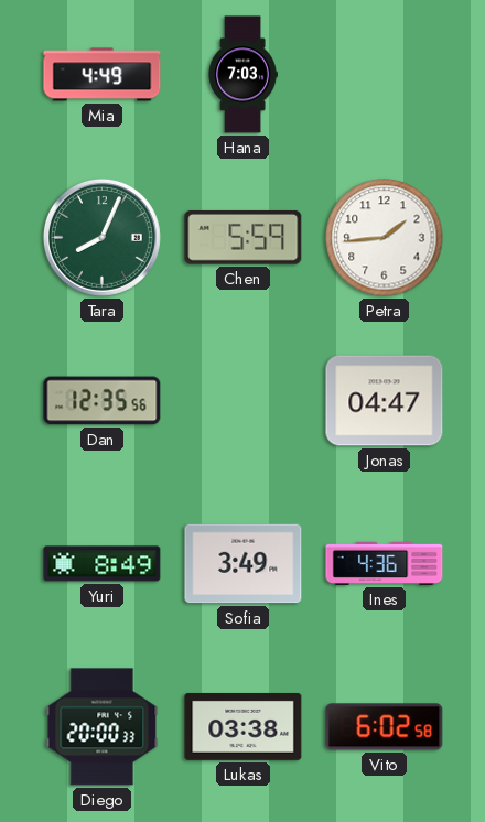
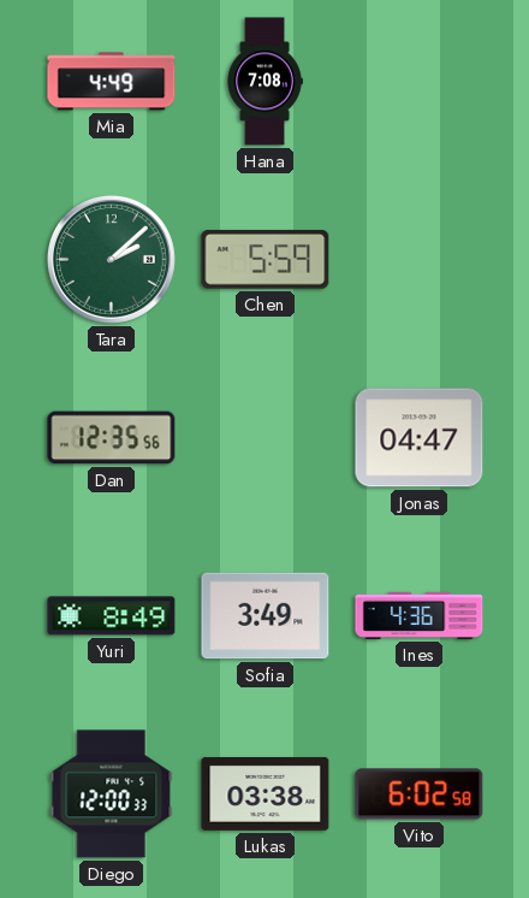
Hana: 7:03 -> 7:08 (264, 82)
Tara: 8:04 -> 2:08 (111, 259)
Petra: 1:44 -> none (385, 238)
Diego: 20:00 -> 12:00 (112, 794)
